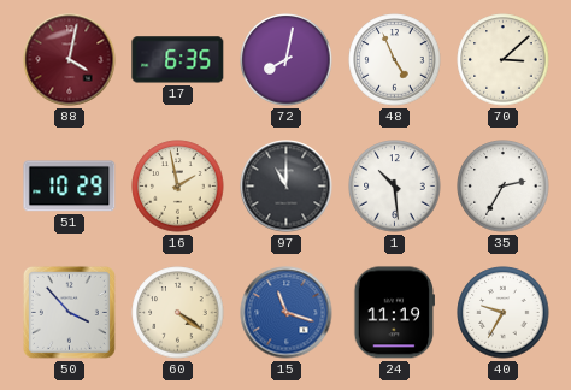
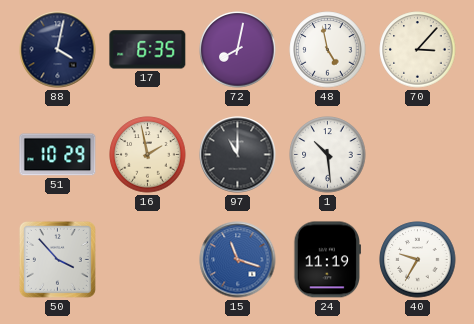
88 dial: burgundy -> navy (58, 50)
48: 4:56 -> 4:58 (328, 50)
70: 3:08 -> 3:07 (418, 50)
35: 2:35 -> none (504, 187)
60: 4:21 -> none (178, 313)
